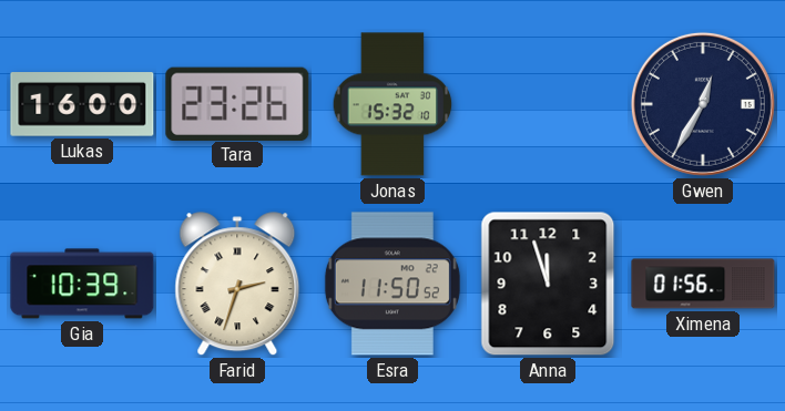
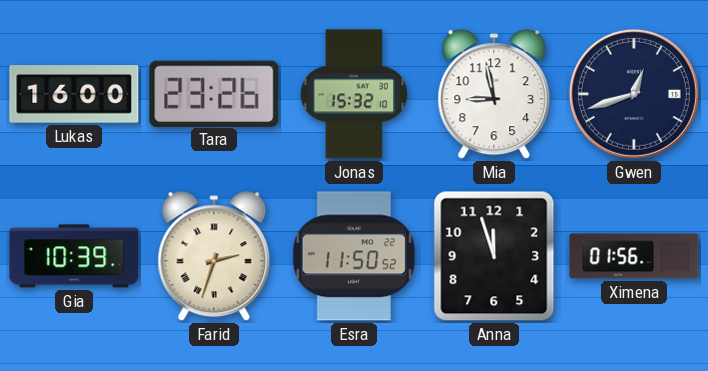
Mia: none -> 8:58 (494, 95)
Gwen: 12:35 -> 12:42 (634, 94)
